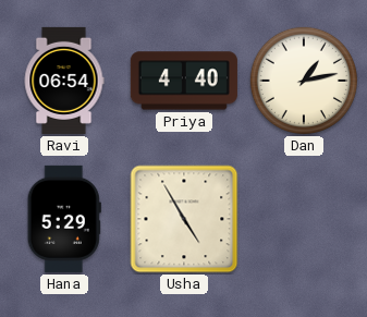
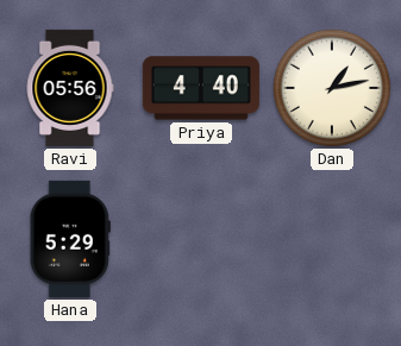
Ravi: 06:54 -> 05:56 (70, 88)
Usha: 4:55 -> none (184, 219)
